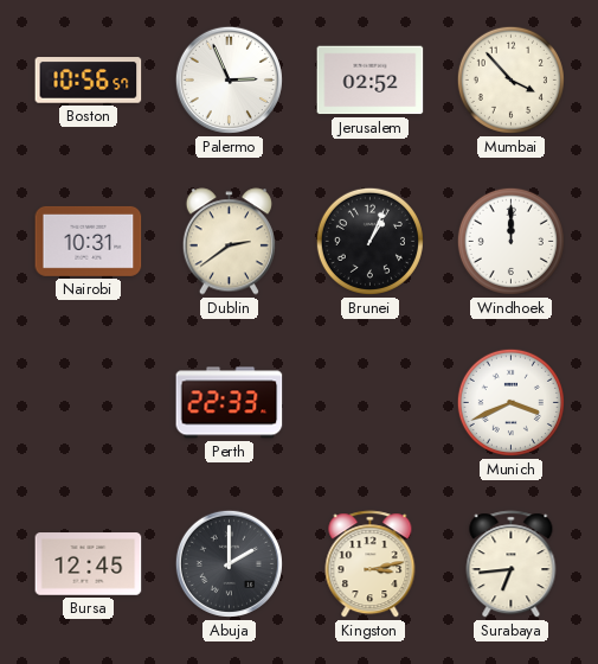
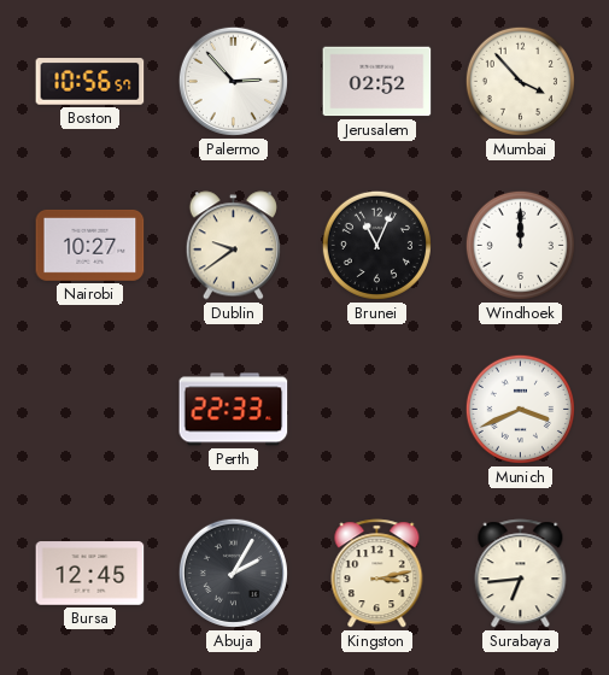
Palermo: 2:56 -> 2:53 (233, 81)
Nairobi: 10:31 -> 10:27 (90, 245)
Dublin: 2:39 -> 9:39 (233, 246)
Brunei: 1:04 -> 11:04 (376, 245)
Abuja: 2:00 -> 2:05 (233, 573)
